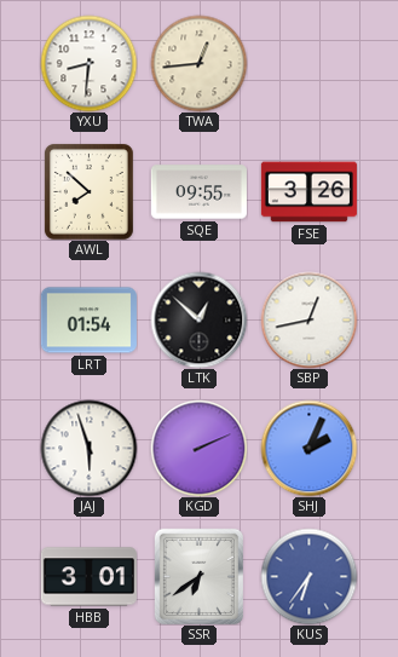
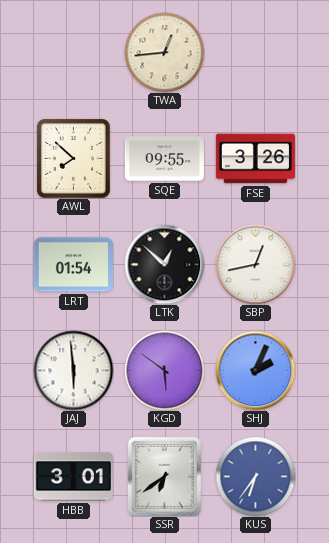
YXU: 8:31 -> none (88, 63)
JAJ: 5:57 -> 5:59 (73, 370)
KGD: 2:11 -> 5:51 (164, 370)
